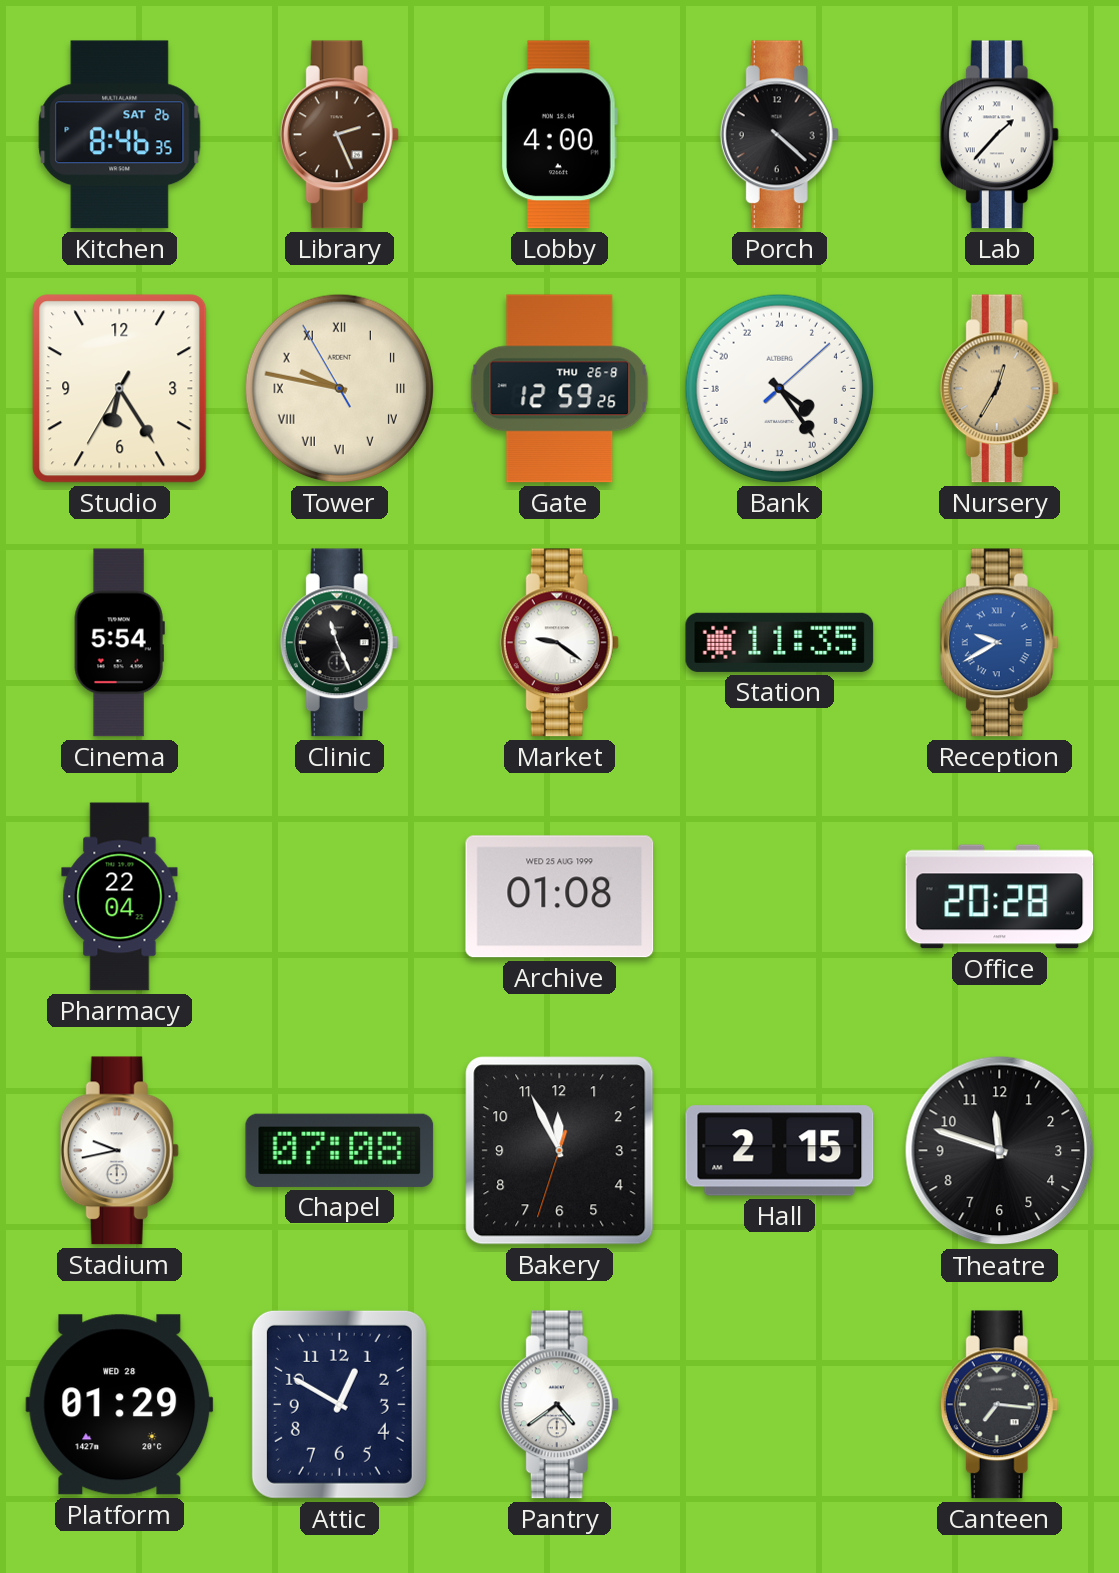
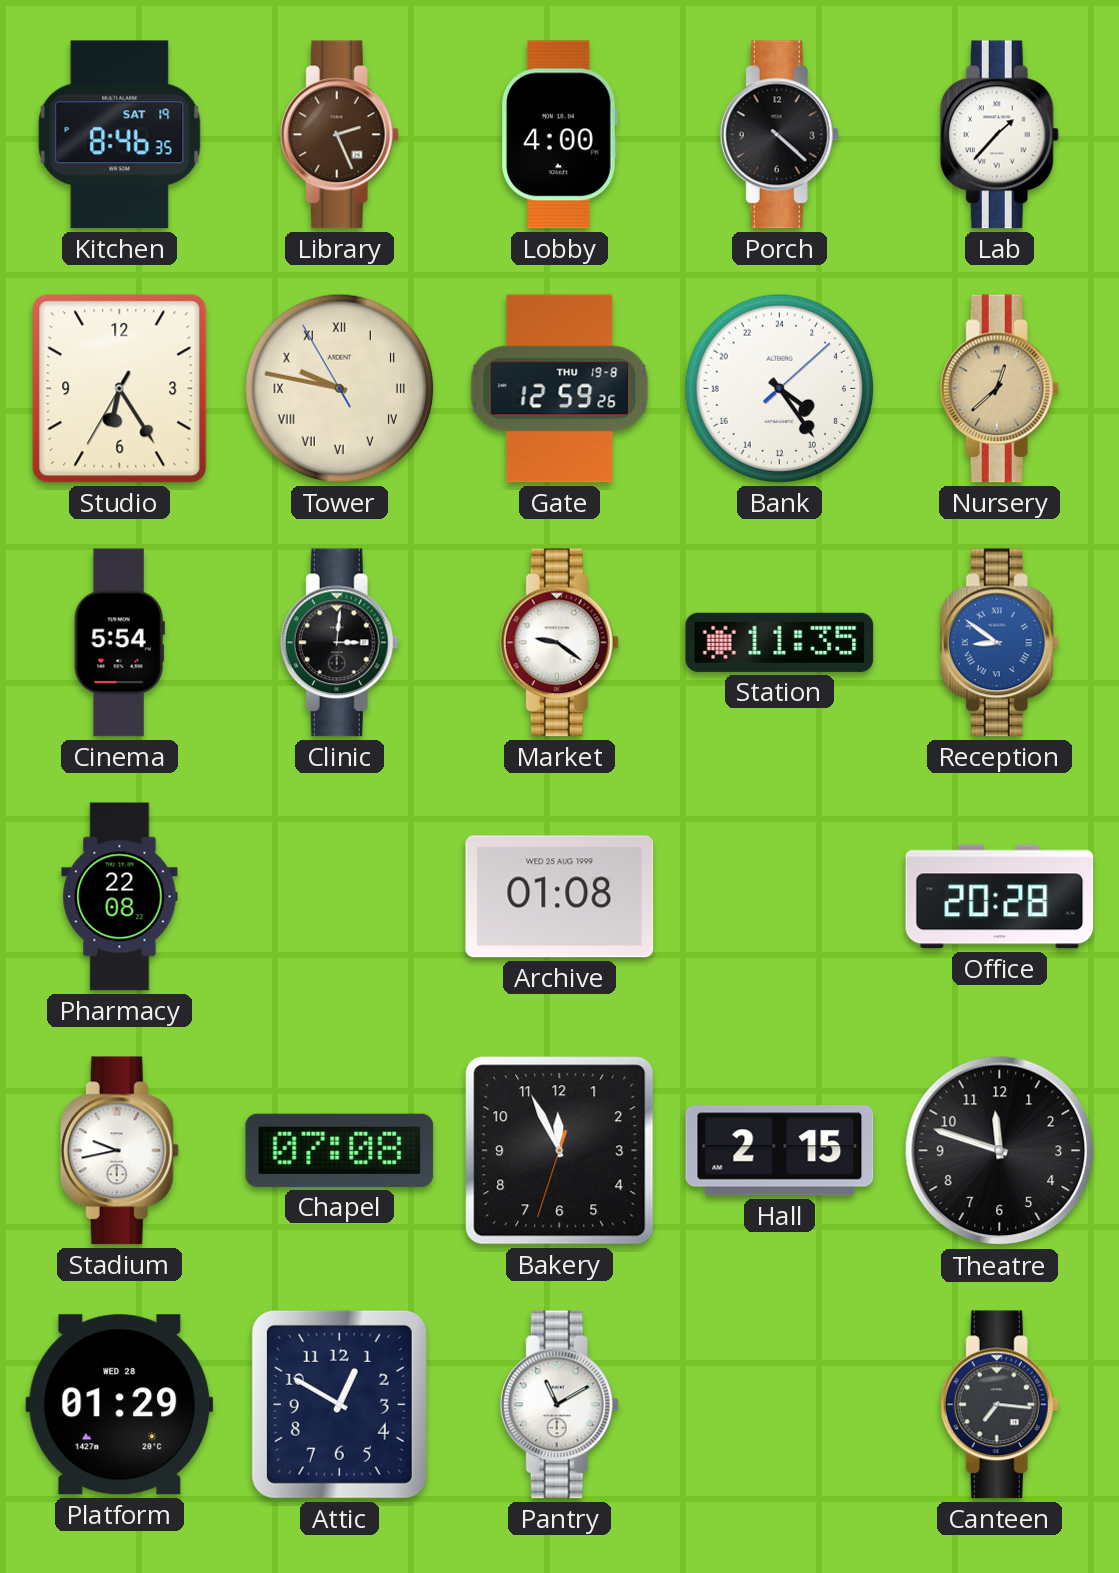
Kitchen date: SAT 26 -> SAT 19 (120, 135)
Gate date: THU 26-8 -> THU 19-8 (560, 389)
Nursery: 12:35 -> 12:38 (999, 389)
Clinic: 11:26 -> 3:01 (339, 643)
Reception: 9:40 -> 8:51 (999, 643)
Pharmacy: 22:04 -> 22:08 (120, 897)
Pantry: 4:39 -> 11:10 (559, 1405)
